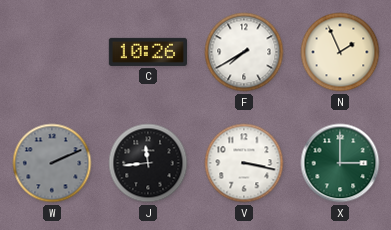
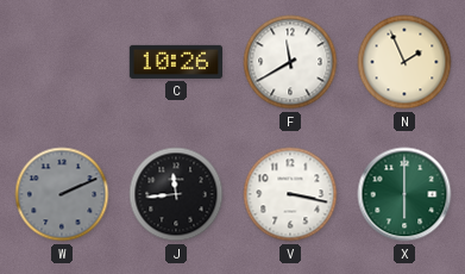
F: 7:40 -> 11:40 (290, 62)
X: 3:00 -> 6:00 (404, 194)
